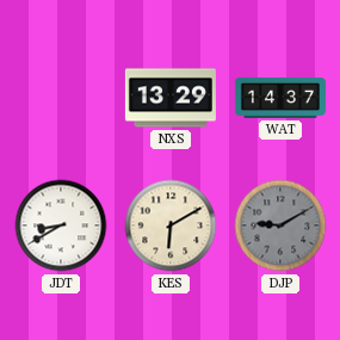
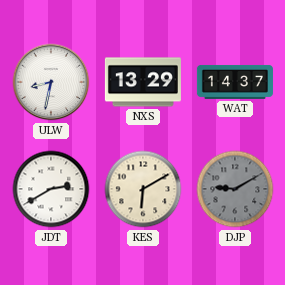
ULW: none -> 8:32 (51, 82)
JDT: 8:40 -> 2:40 (51, 189)
